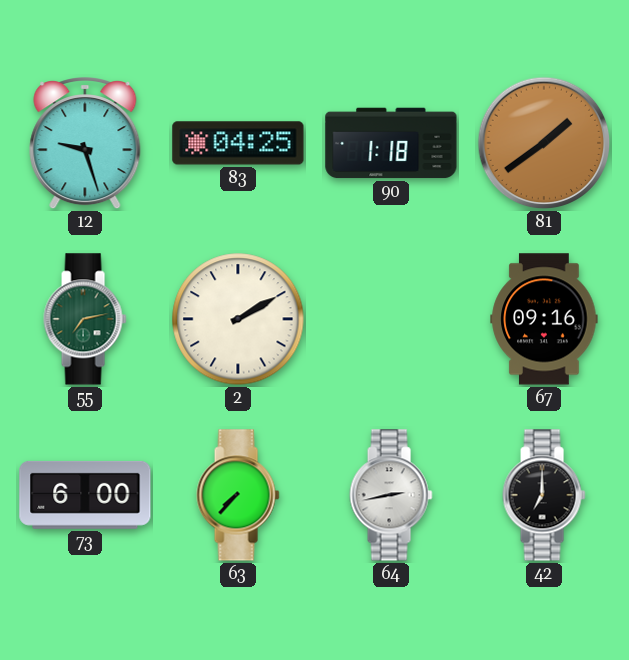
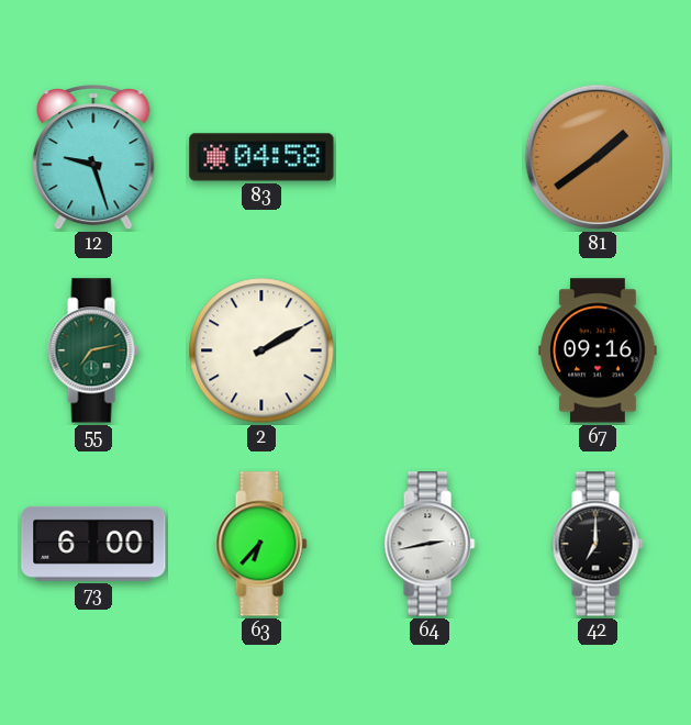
83: 04:25 -> 04:58 (261, 157)
90: 1:18 -> none (391, 143)
63: 7:37 -> 6:37 (261, 544)
